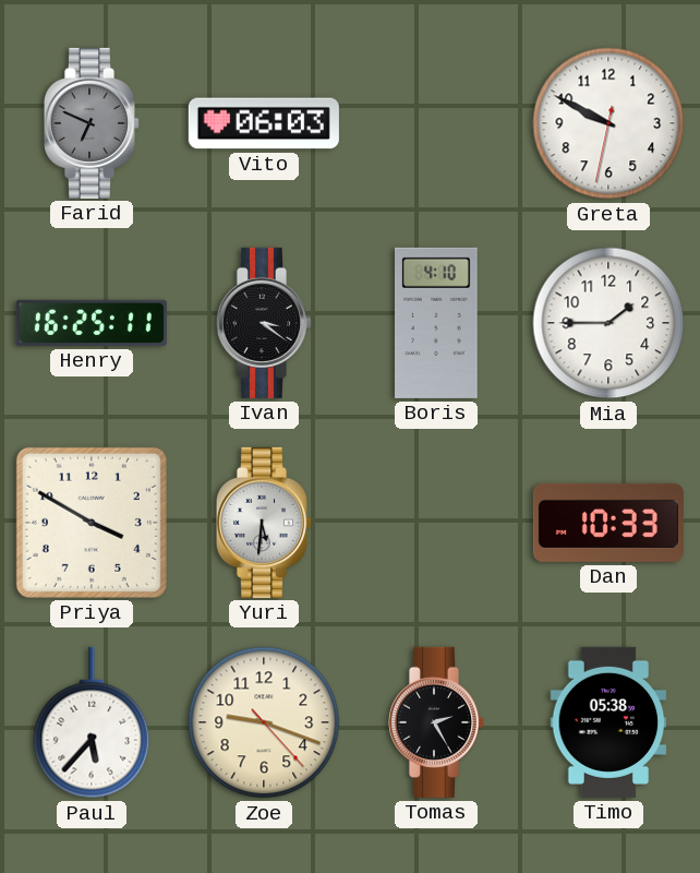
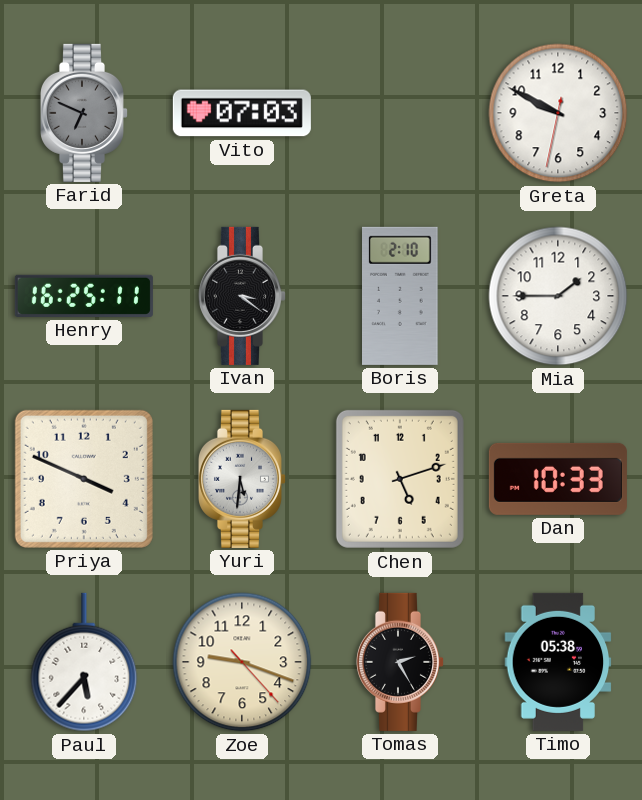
Vito: 06:03 -> 07:03 (242, 113)
Boris: 4:10 -> 2:10 (401, 296)
Priya: 3:50 -> 3:49 (84, 479)
Chen: none -> 5:12 (400, 479)
